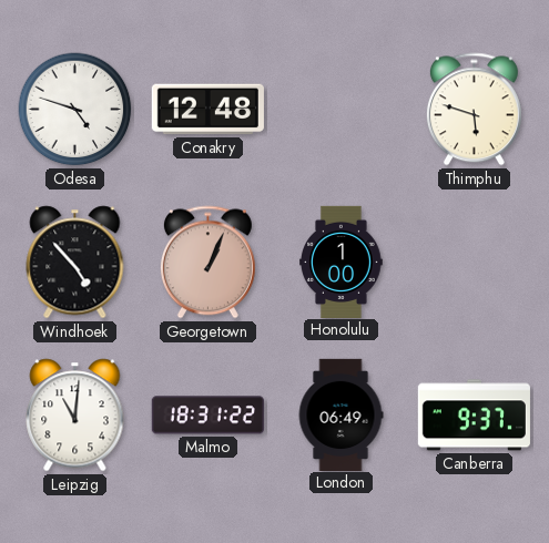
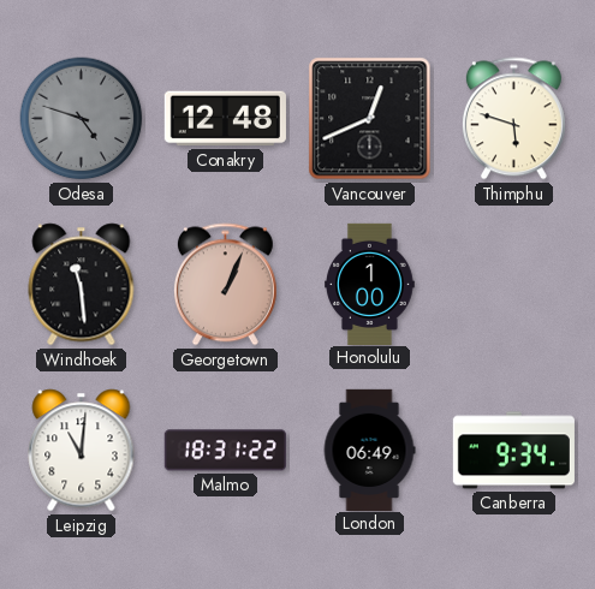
Odesa dial: white -> grey (82, 119)
Vancouver: none -> 12:41 (370, 119)
Windhoek: 4:53 -> 11:29 (82, 285)
Canberra: 9:37 -> 9:34 (513, 451)
